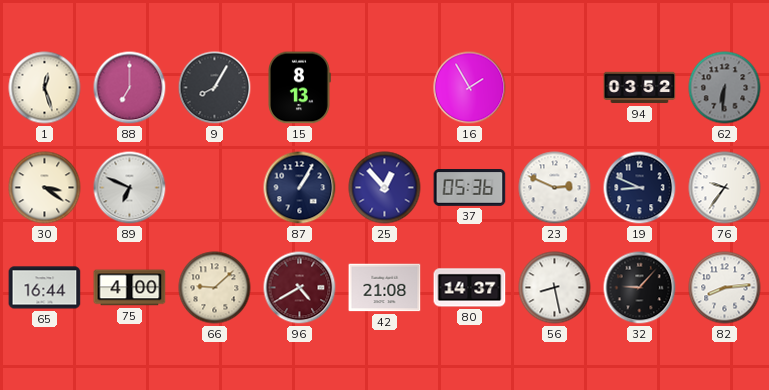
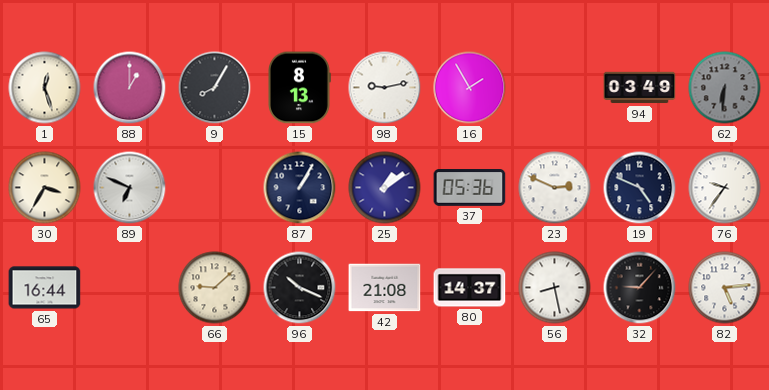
88: 7:00 -> 1:00 (130, 88)
98: none -> 9:13 (385, 88)
94: 03:52 -> 03:49 (640, 88)
30: 3:21 -> 3:35 (45, 188)
25: 12:53 -> 1:09 (385, 188)
19: 8:49 -> 4:49 (640, 188)
75: 4:00 -> none (130, 288)
96: 4:40 -> 10:19 (300, 288)
96 dial: burgundy -> black (300, 288)
82: 8:14 -> 5:14 (725, 288)
